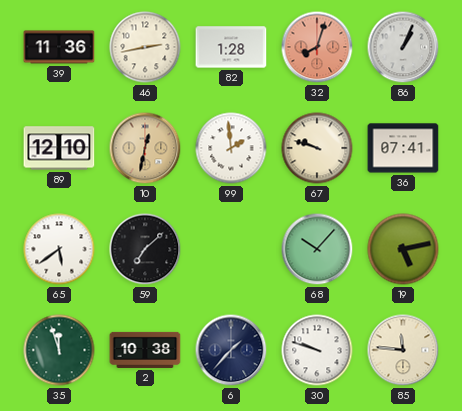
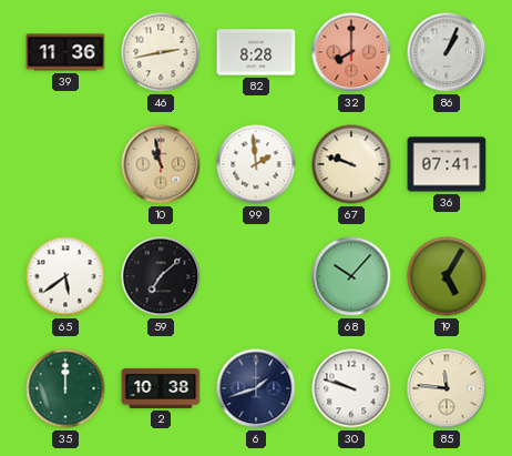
82: 1:28 -> 8:28 (256, 52)
32: 8:03 -> 8:00 (351, 52)
89: 12:10 -> none (59, 148)
10: 12:32 -> 10:58 (161, 164)
19: 5:13 -> 5:05 (447, 276)
35: 11:57 -> 12:00 (65, 388)
6: 1:37 -> 1:42 (256, 388)
